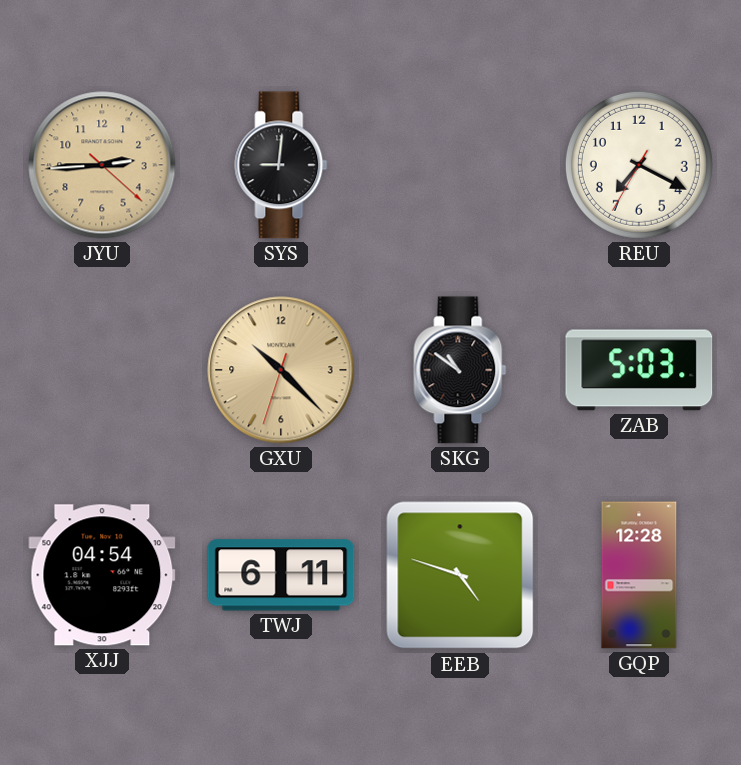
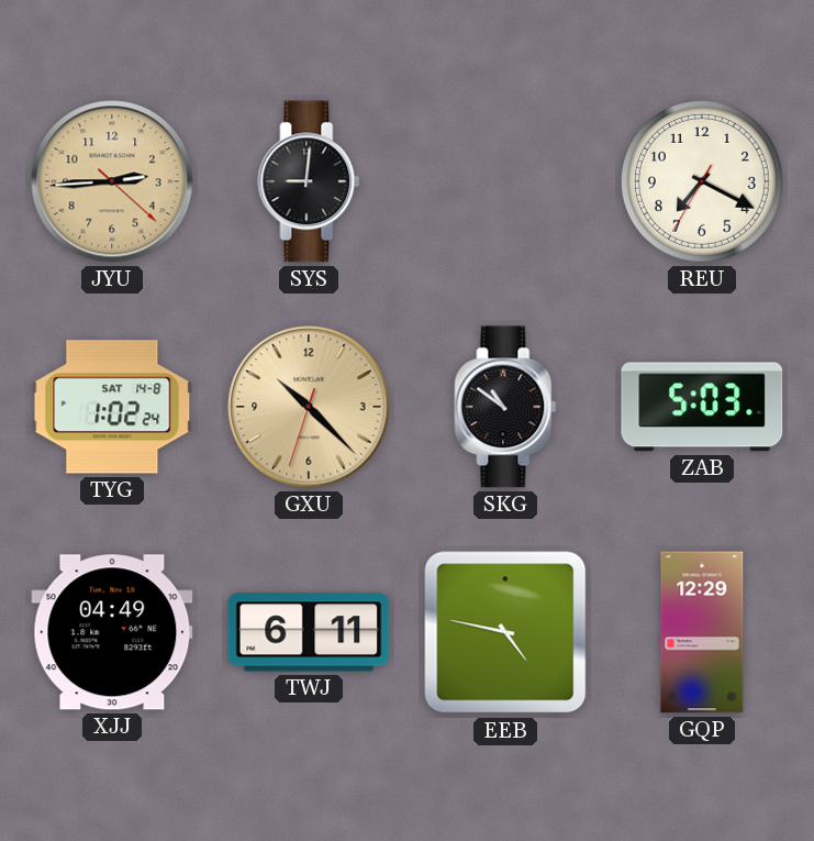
TYG: none -> 1:02 (112, 407)
XJJ: 04:54 -> 04:49 (112, 632)
EEB: 4:48 -> 4:47 (505, 632)
GQP: 12:28 -> 12:29 (702, 632)
